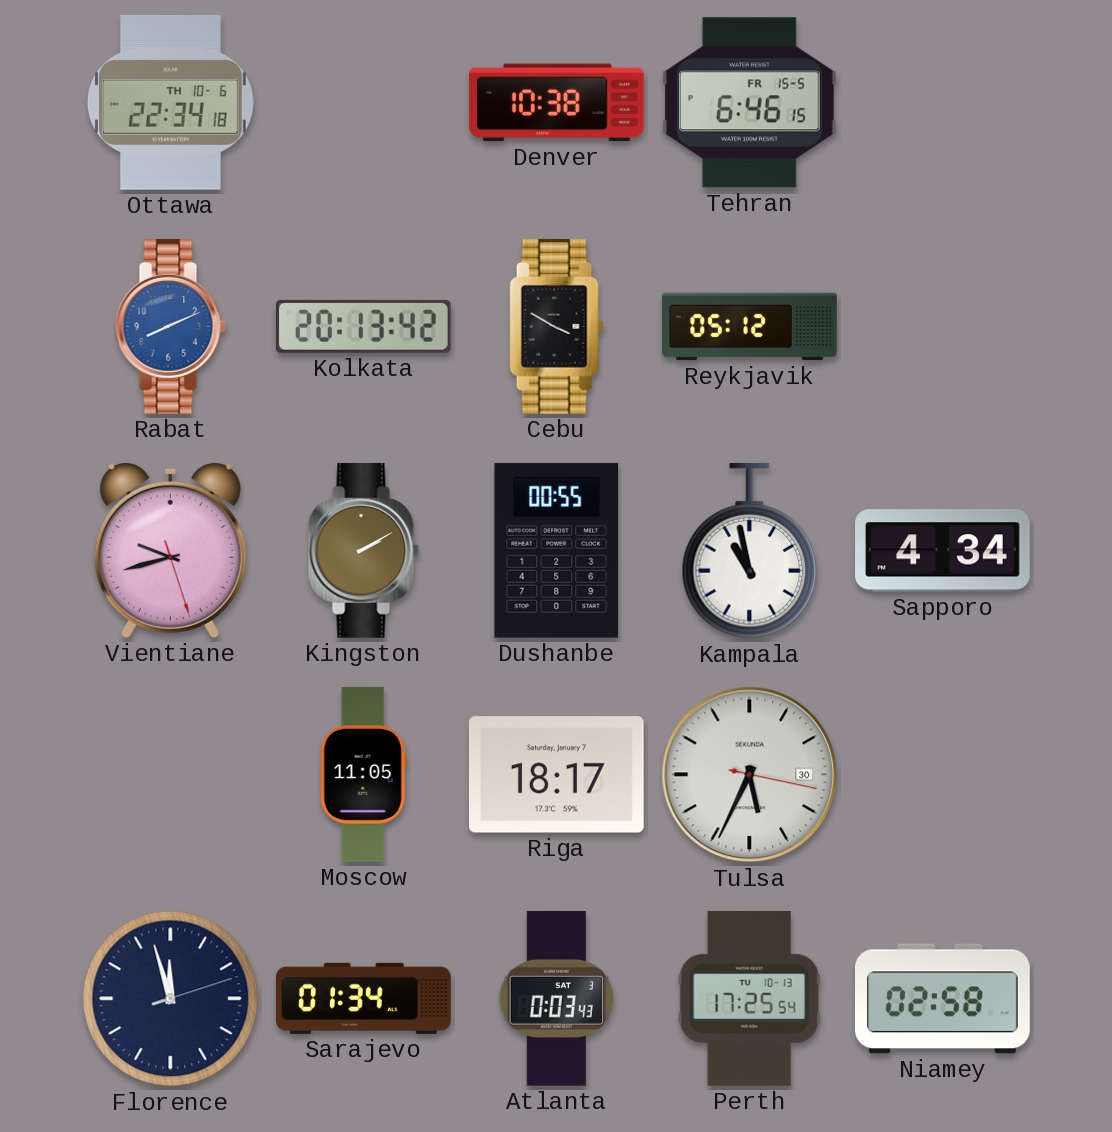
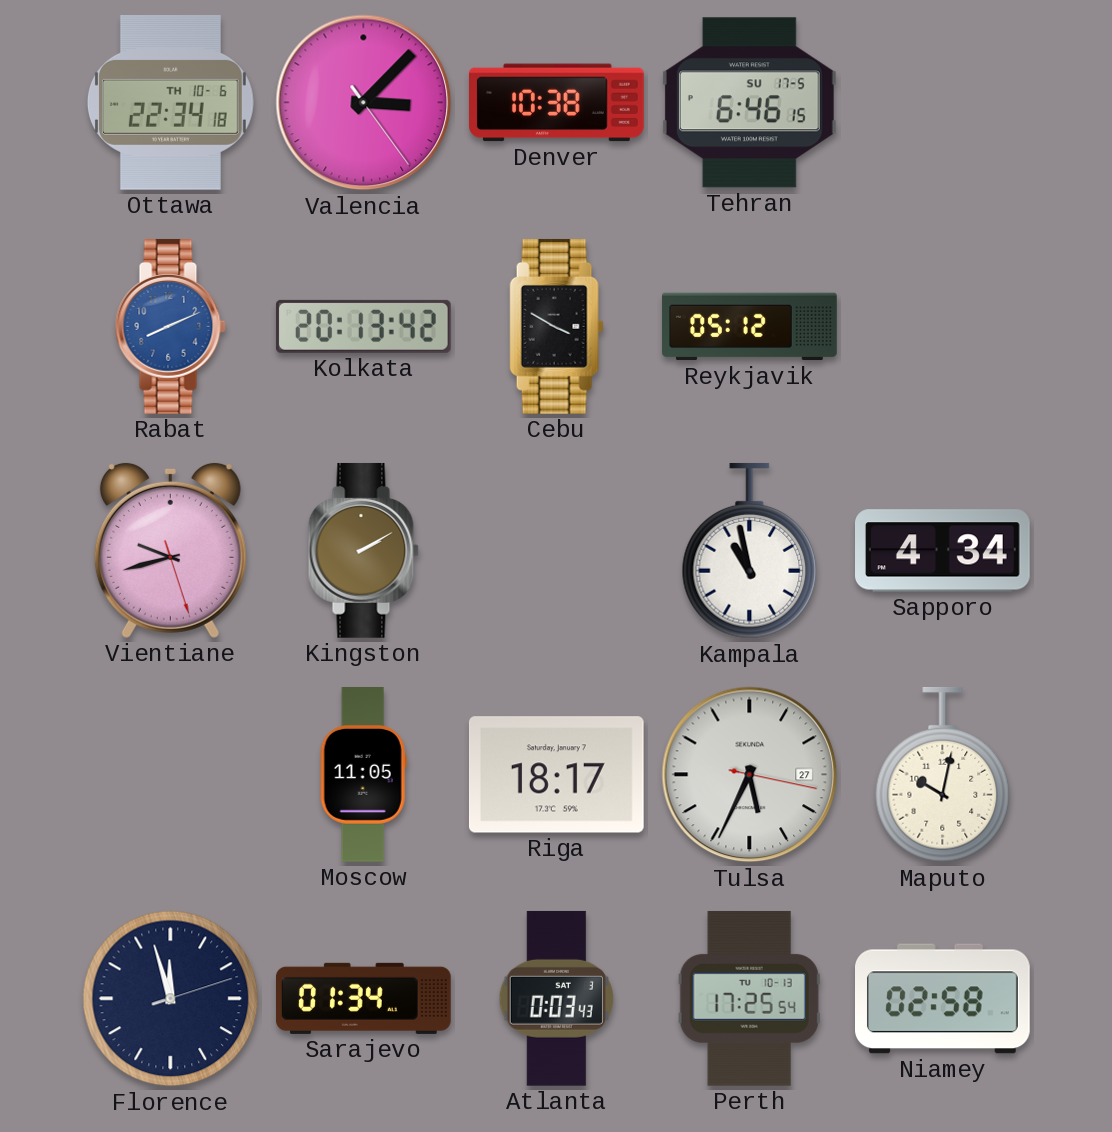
Valencia: none -> 3:07 (364, 103)
Tehran date: FR 15-5 -> SU 17-5 (749, 103)
Dushanbe: 00:55 -> none (557, 550)
Tulsa date: 30 -> 27 (750, 775)
Maputo: none -> 10:02 (943, 775)
